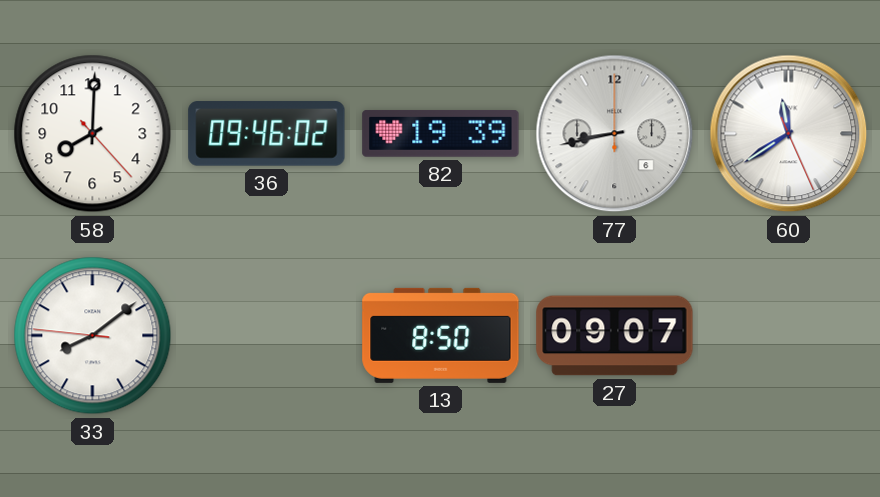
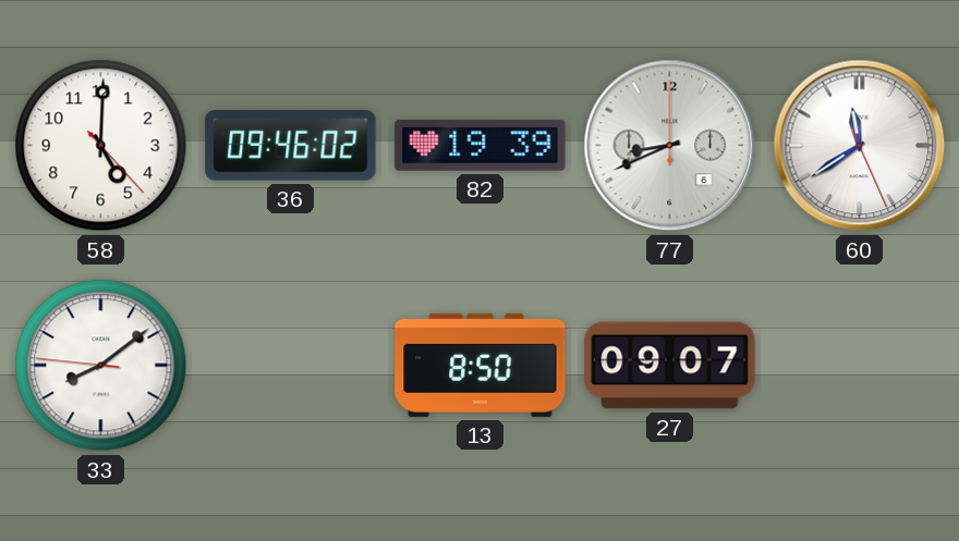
58: 8:00 -> 5:00 (101, 146)
77: 8:43 -> 8:41 (670, 146)
